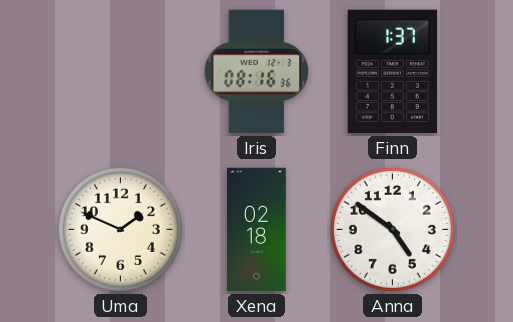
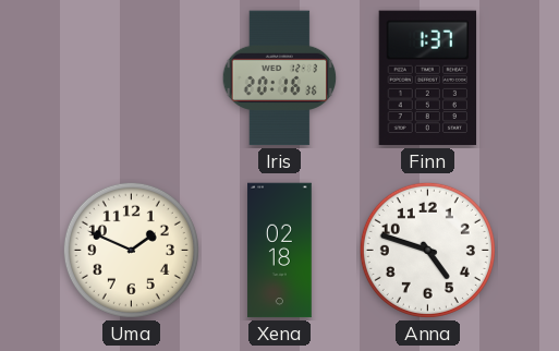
Iris: 08:16 -> 20:16 (280, 78)
Anna: 4:51 -> 4:48 (427, 250)
